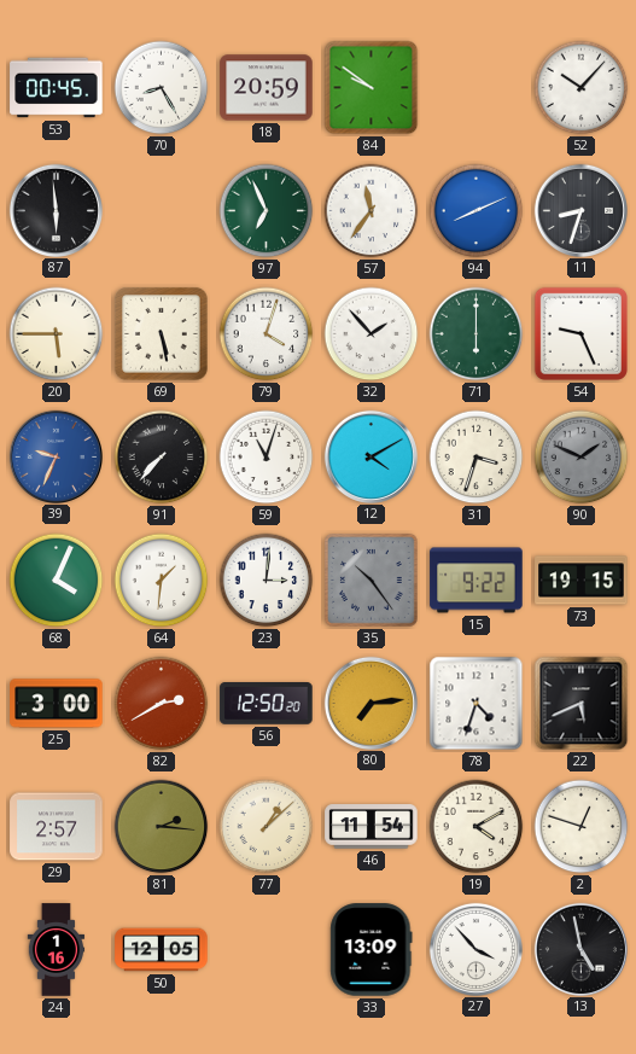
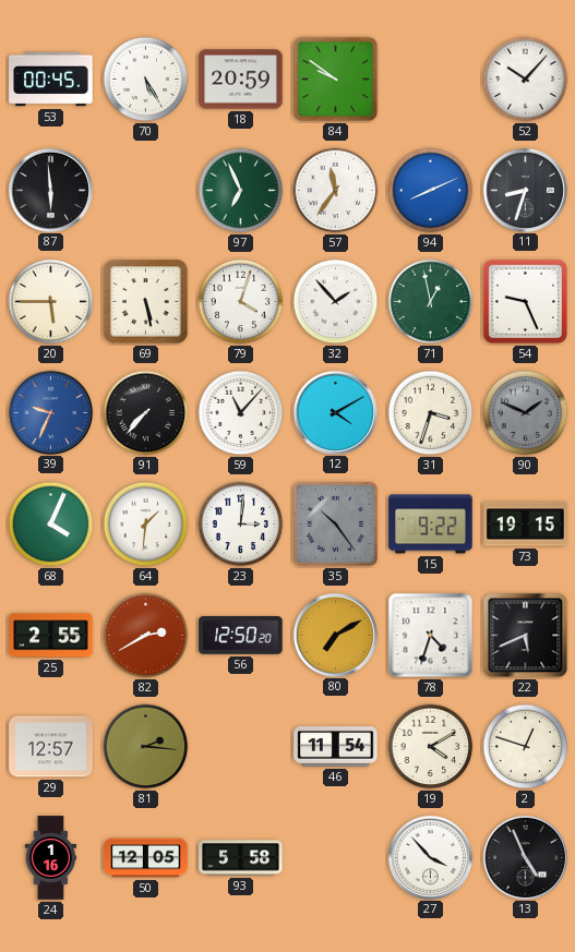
70: 8:25 -> 5:25 (146, 80)
71: 6:00 -> 12:58 (431, 302)
59: 11:03 -> 11:07 (241, 413)
25: 3:00 -> 2:55 (51, 636)
80: 7:14 -> 7:10 (335, 635)
29: 2:57 -> 12:57 (51, 747)
77: 1:08 -> none (267, 827)
93: none -> 5:58 (241, 858)
33: 13:09 -> none (372, 950)
13: 4:58 -> 4:56 (525, 857)
